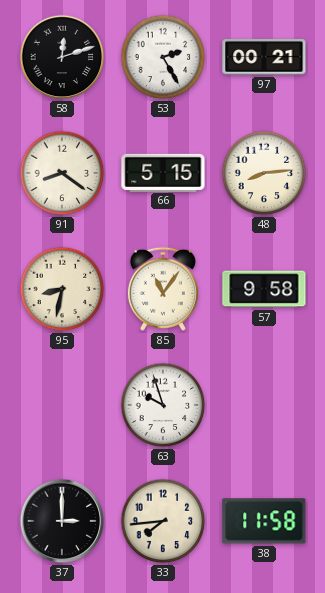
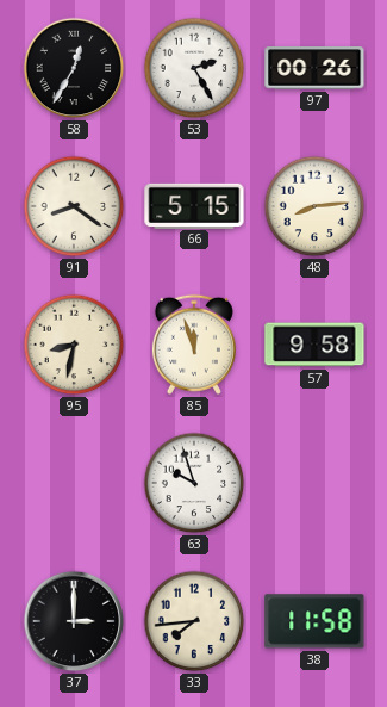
58: 12:12 -> 12:35 (74, 68)
97: 00:21 -> 00:26 (314, 68)
85: 11:06 -> 11:57 (194, 345)
